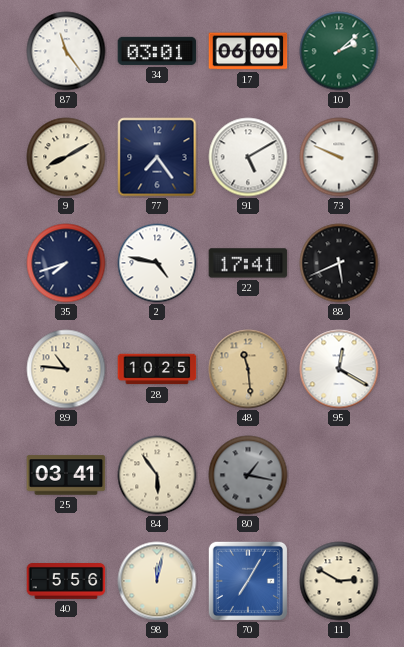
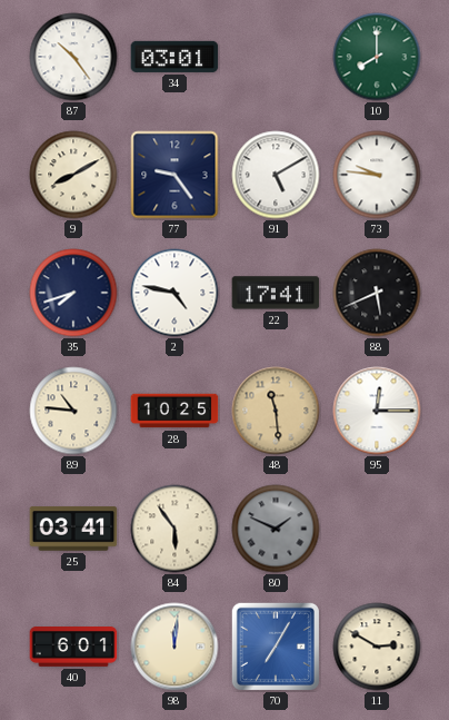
87: 11:24 -> 10:24 (73, 57)
17: 06:00 -> none (248, 51)
10: 2:08 -> 8:00 (377, 57)
77: 7:24 -> 9:24 (174, 175)
73: 9:49 -> 9:46 (377, 175)
95: 12:20 -> 12:15 (377, 411)
80: 1:17 -> 1:49 (276, 529)
40: 5:56 -> 6:01 (73, 648)
98: 12:02 -> 12:01 (174, 647)
